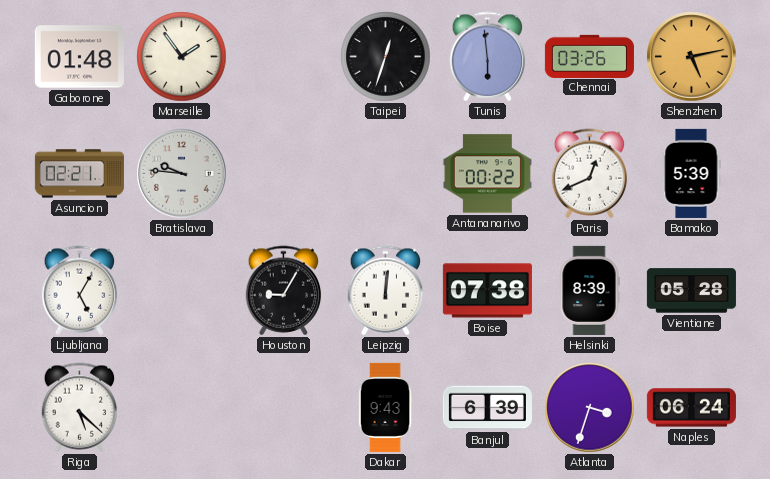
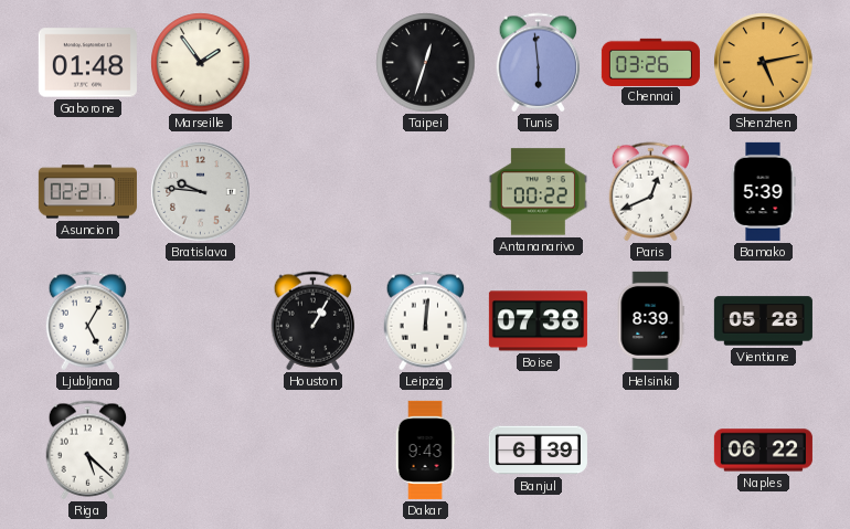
Houston: 9:05 -> 1:05 (314, 321)
Atlanta: 3:33 -> none (590, 408)
Naples: 06:24 -> 06:22 (763, 451)
